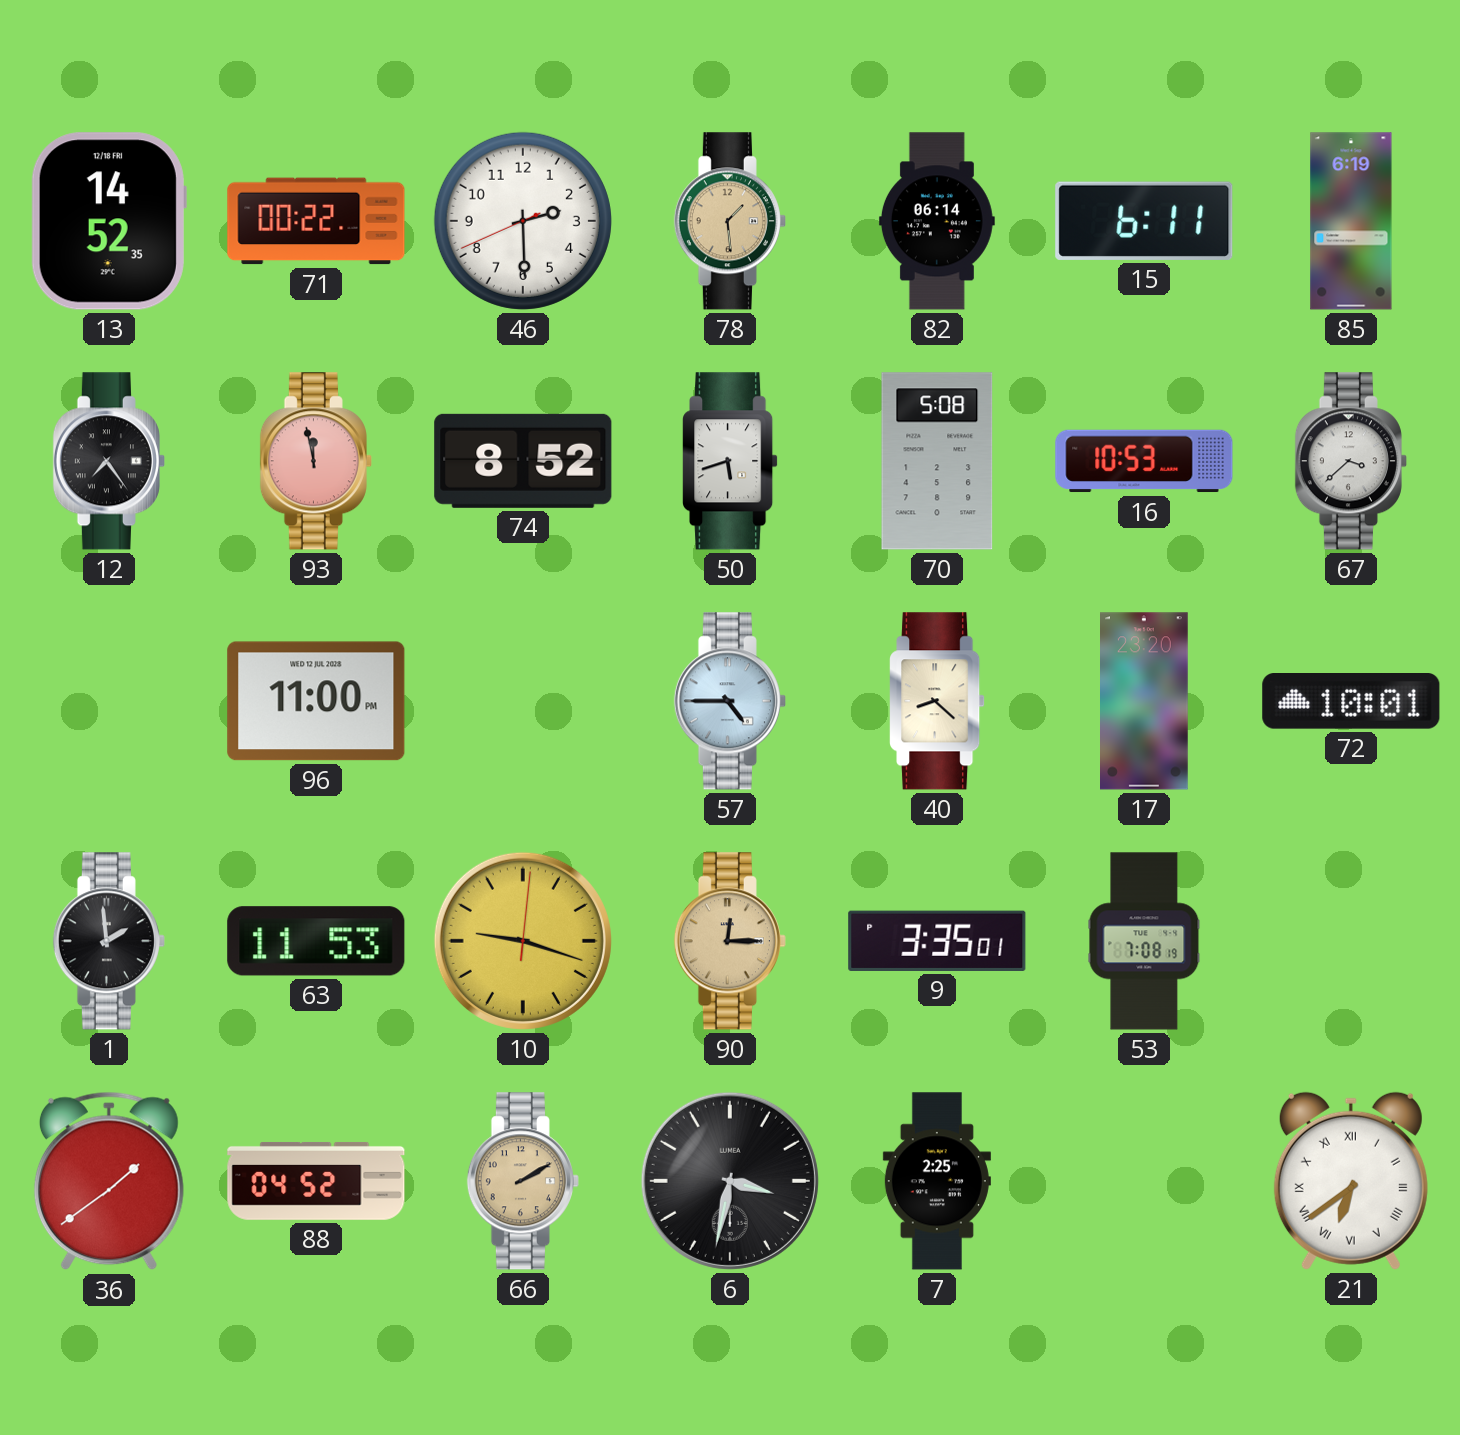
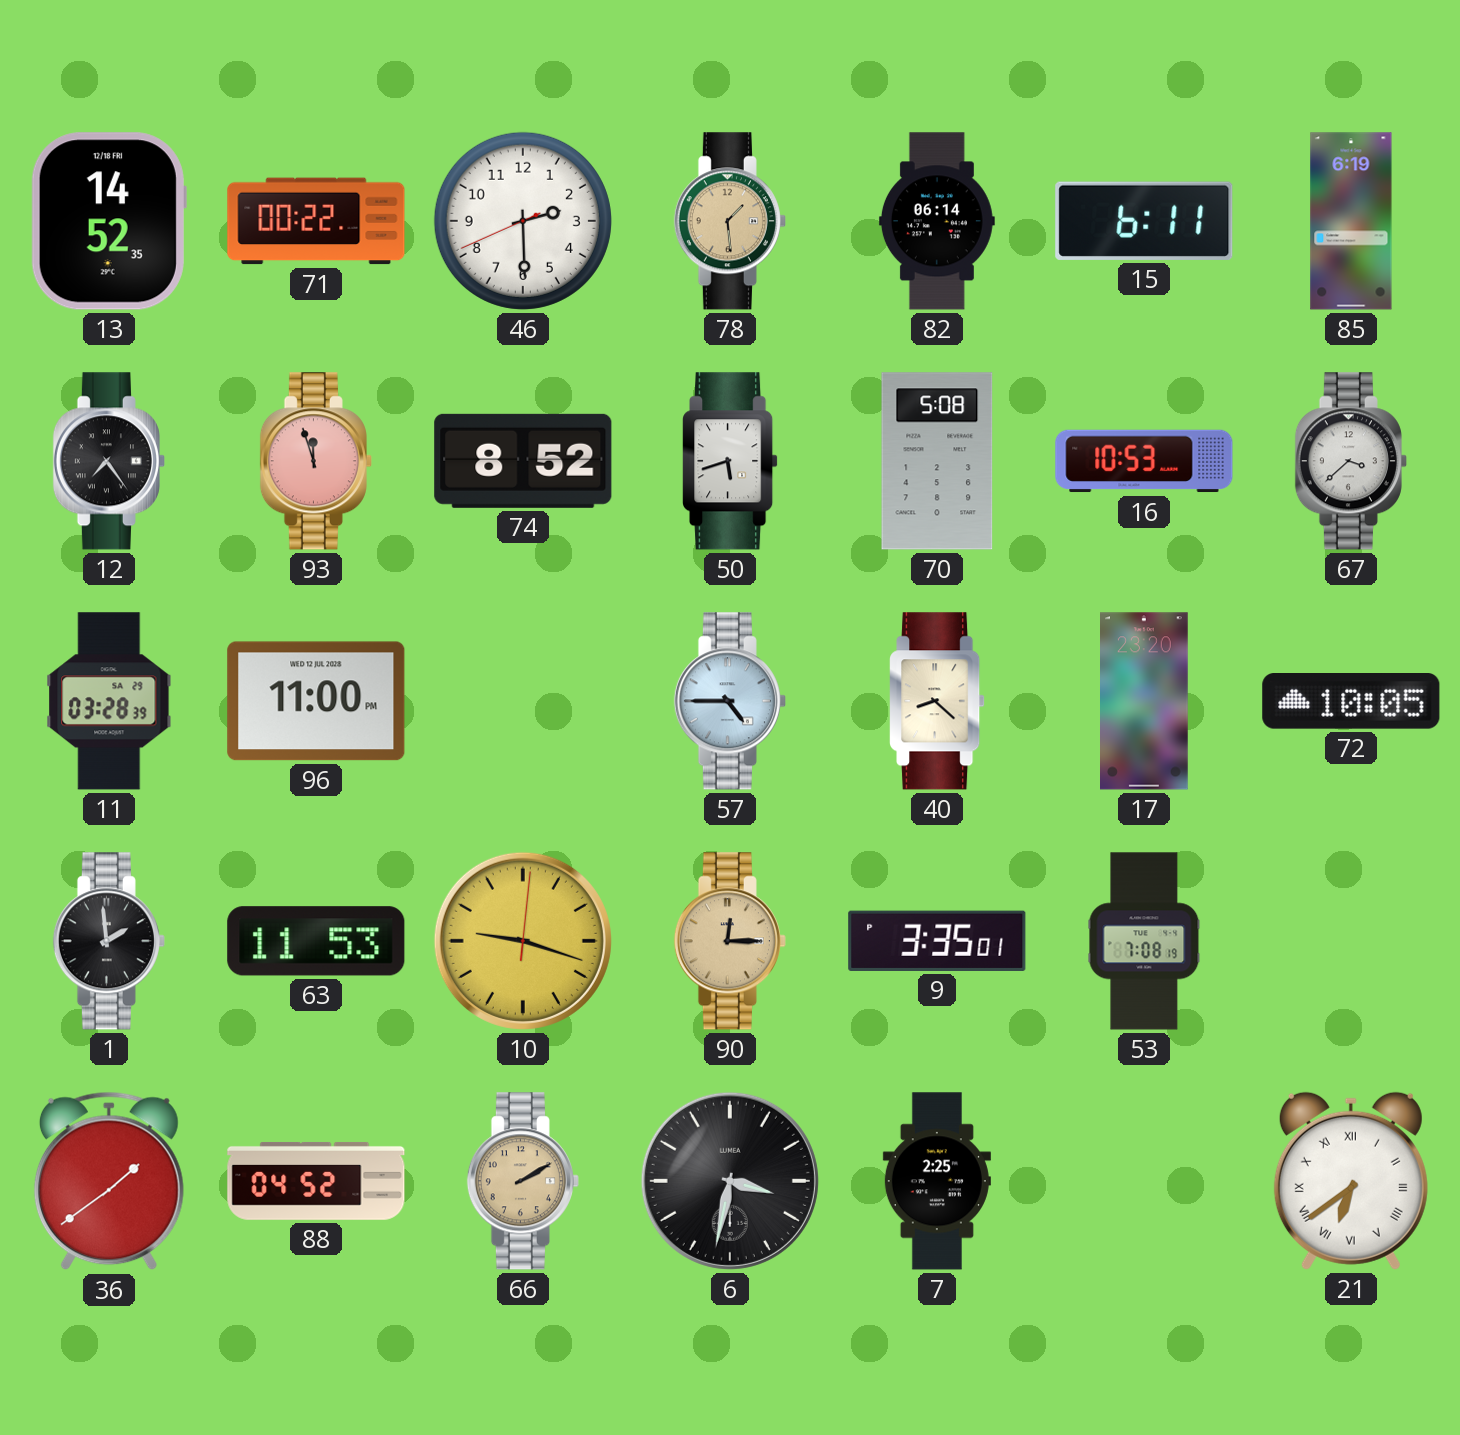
93: 11:58 -> 11:57 (316, 461)
11: none -> 03:28 (109, 701)
72: 10:01 -> 10:05 (1351, 702)
